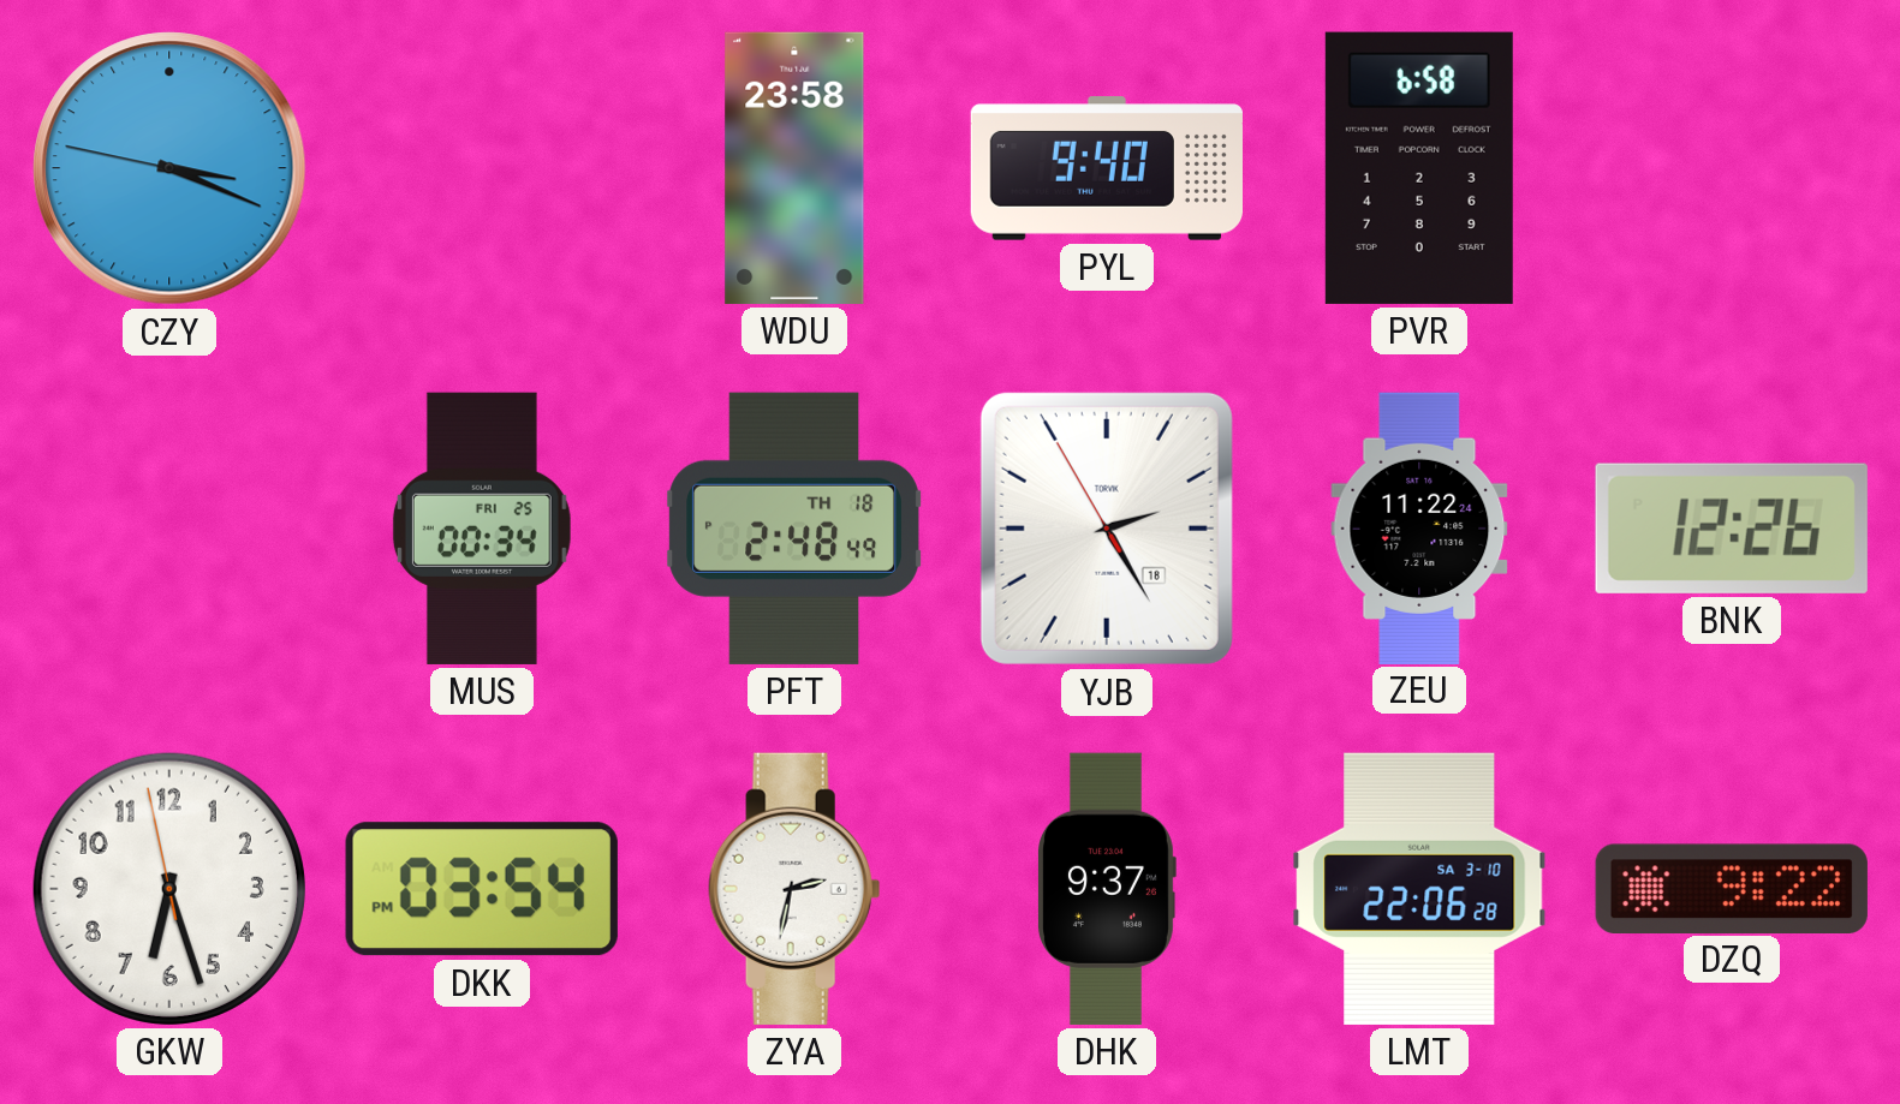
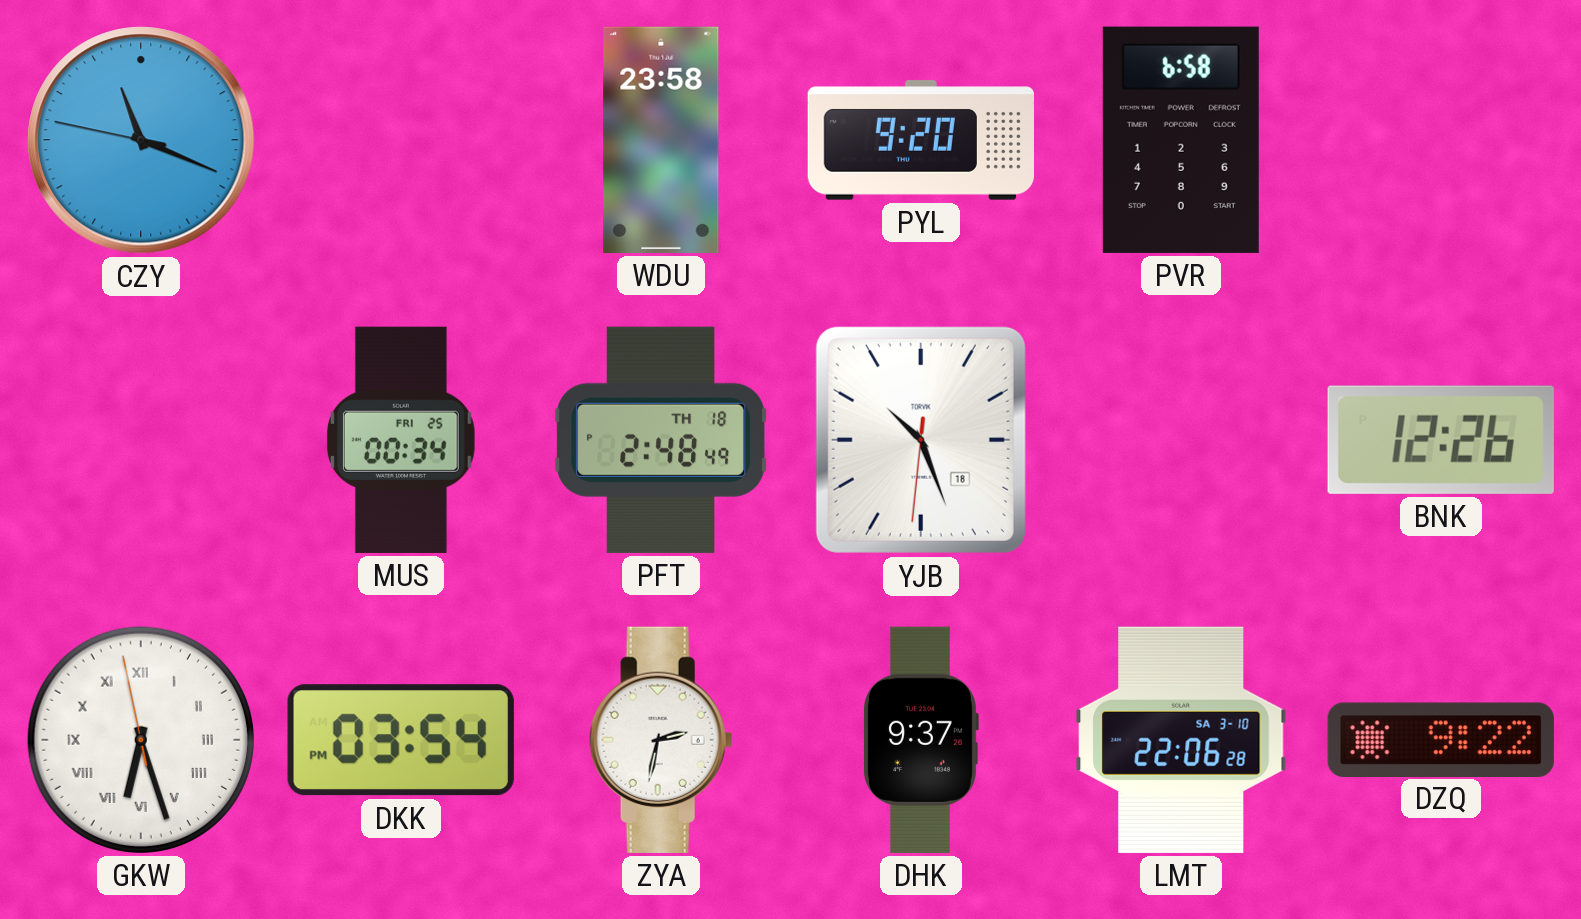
CZY: 3:18 -> 11:18 (141, 140)
PYL: 9:40 -> 9:20 (920, 140)
YJB: 2:24 -> 10:26 (921, 440)
ZEU: 11:22 -> none (1419, 527)
GKW numerals: Arabic -> Roman (141, 740)
